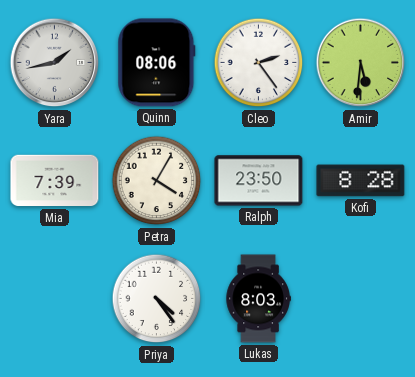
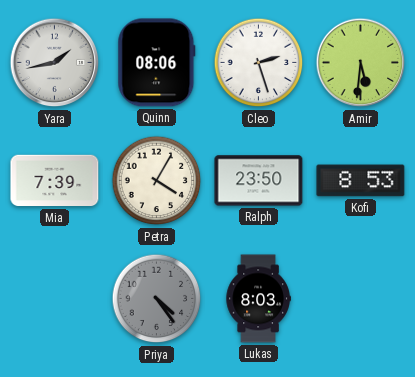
Cleo: 2:24 -> 2:27 (259, 63)
Kofi: 8:28 -> 8:53 (361, 181)
Priya dial: white -> grey (157, 299)
